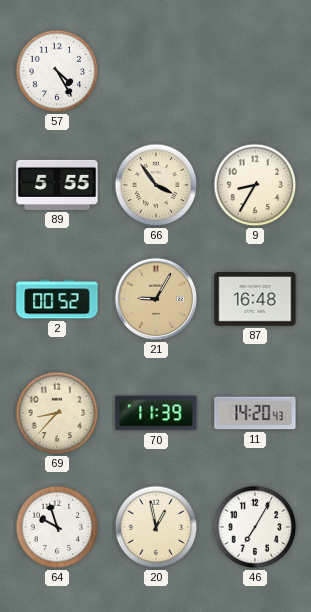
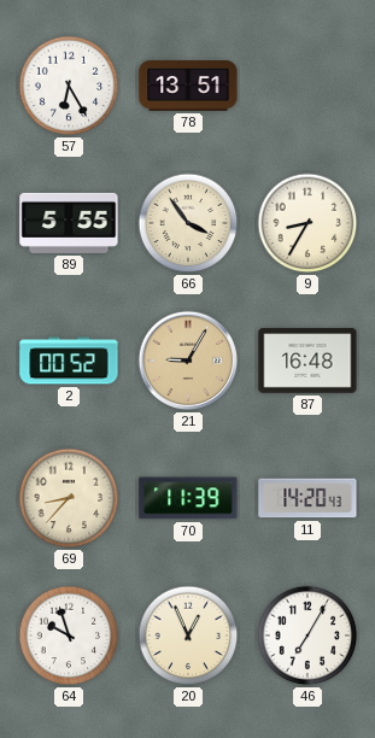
57: 4:25 -> 6:25 (69, 86)
78: none -> 13:51 (188, 86)
20: 12:58 -> 12:56 (188, 635)
